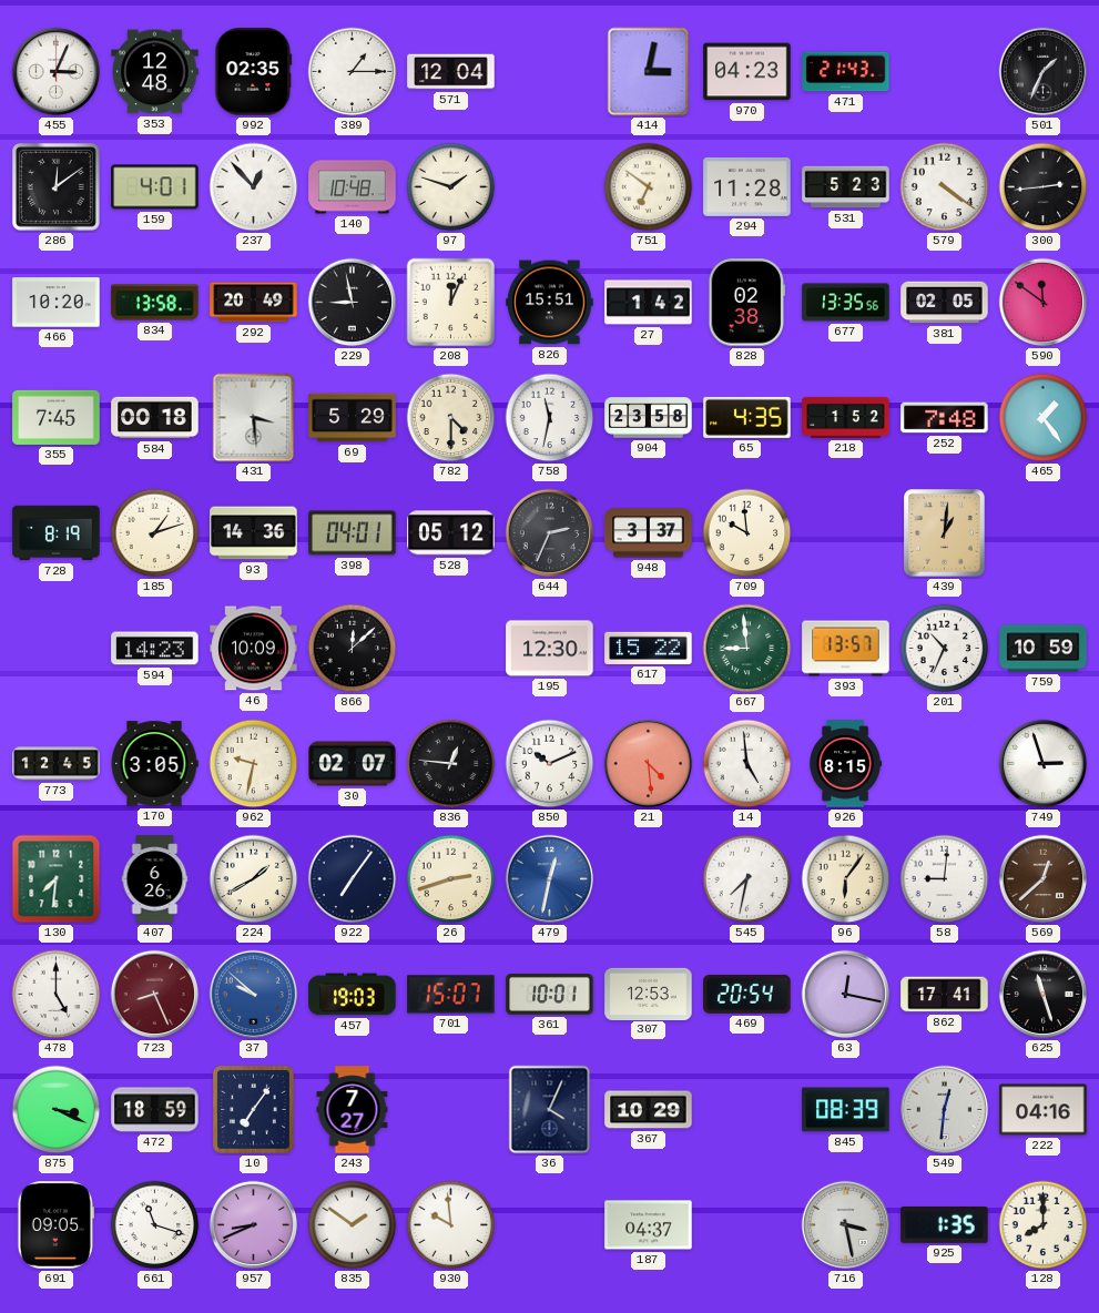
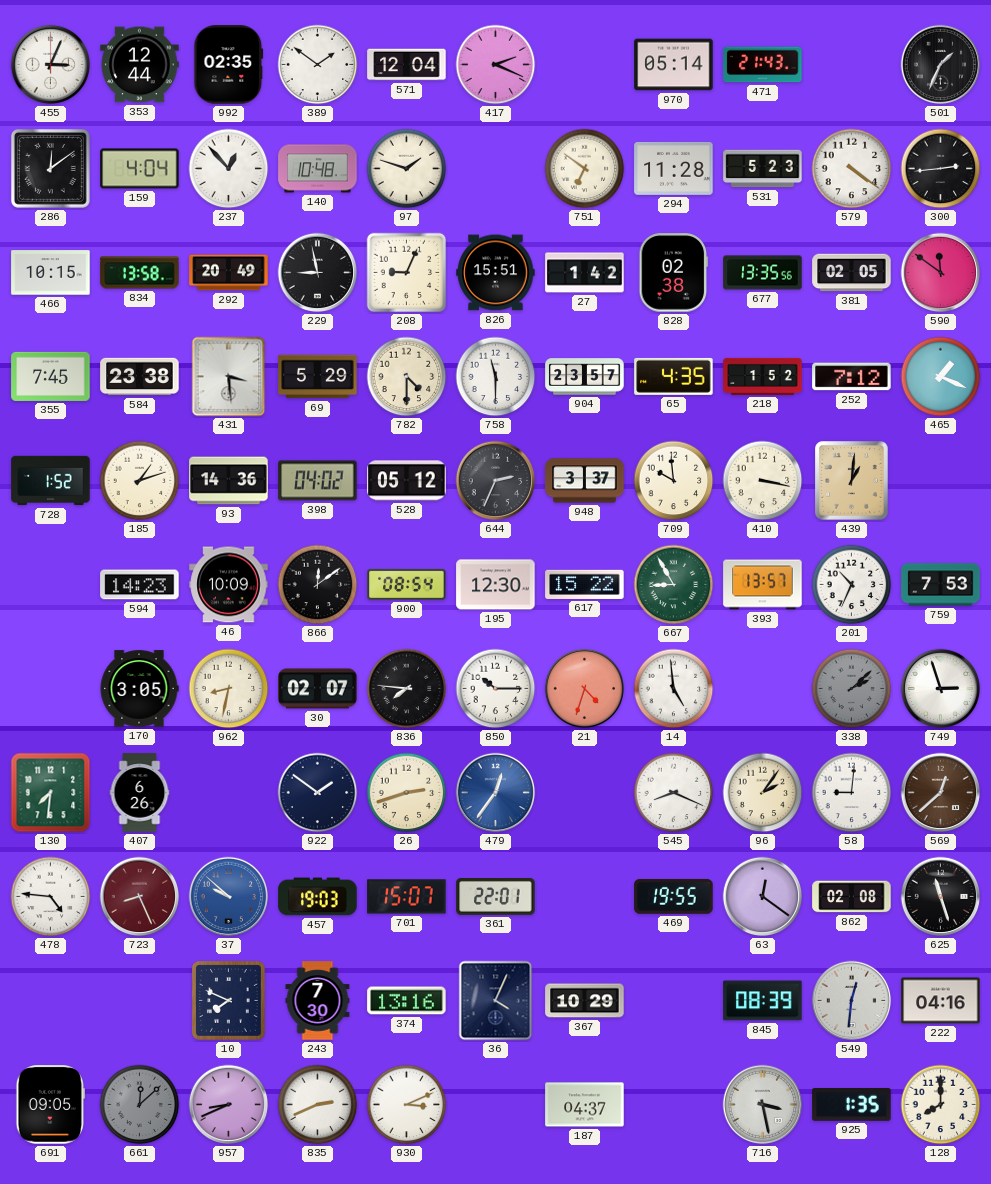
353: 12:48 -> 12:44 (140, 65)
389: 1:15 -> 1:51 (318, 65)
417: none -> 2:19 (496, 65)
414: 3:02 -> none (649, 72)
970: 04:23 -> 05:14 (674, 65)
159: 4:01 -> 4:04 (140, 169)
466: 10:20 -> 10:15 (51, 273)
208: 12:04 -> 9:04 (407, 273)
584: 00:18 -> 23:38 (140, 377)
758: 11:32 -> 11:30 (496, 377)
904: 23:58 -> 23:57 (585, 377)
252: 7:48 -> 7:12 (852, 377)
465: 1:24 -> 1:19 (941, 377)
728: 8:19 -> 1:52 (51, 481)
398: 04:01 -> 04:02 (318, 481)
410: none -> 3:17 (763, 481)
866: 12:08 -> 12:09 (318, 585)
900: none -> 08:54 (407, 584)
667: 8:59 -> 8:55 (674, 585)
759: 10:59 -> 7:53 (941, 585)
773: 12:45 -> none (57, 764)
962: 9:32 -> 8:32 (229, 689)
836: 12:46 -> 7:46 (407, 689)
850: 10:11 -> 10:15 (496, 689)
21: 4:29 -> 4:33 (585, 689)
926: 8:15 -> none (846, 764)
338: none -> 2:08 (852, 689)
224: 1:40 -> none (254, 879)
922: 7:06 -> 1:51 (318, 793)
479: 12:32 -> 12:36 (496, 793)
545: 7:32 -> 8:19 (674, 793)
96: 6:06 -> 2:06 (763, 793)
478: 5:00 -> 4:46 (51, 897)
361: 10:01 -> 22:01 (496, 897)
307: 12:53 -> none (649, 994)
469: 20:54 -> 19:55 (674, 896)
63: 12:17 -> 12:21 (763, 897)
862: 17:41 -> 02:08 (852, 897)
875: 3:19 -> none (57, 1110)
472: 18:59 -> none (155, 1110)
10: 7:06 -> 7:49 (229, 1001)
243: 7:27 -> 7:30 (318, 1001)
374: none -> 13:16 (407, 1001)
661: 11:18 -> 12:08 (140, 1105)
661 dial: white -> grey (140, 1105)
835: 1:51 -> 2:41 (318, 1105)
930: 9:59 -> 3:11 (407, 1105)
